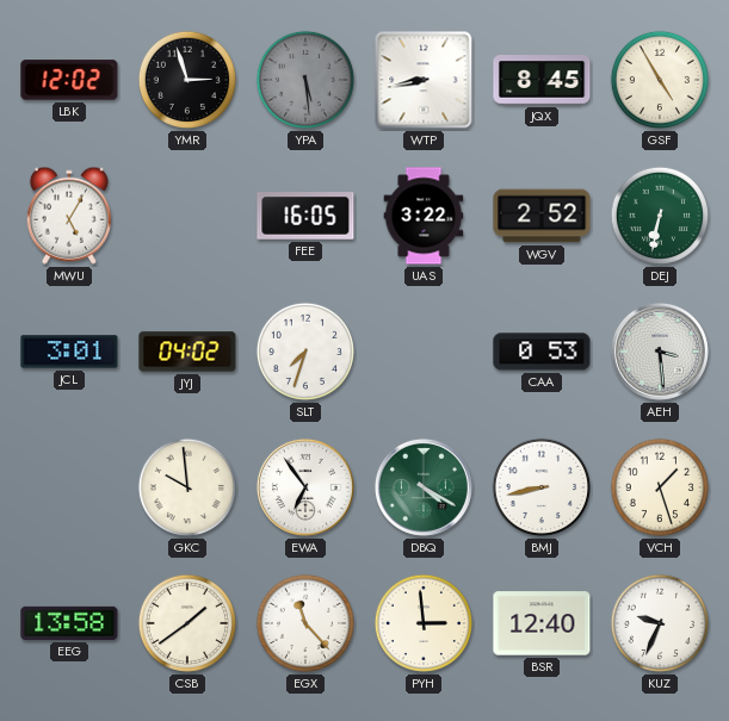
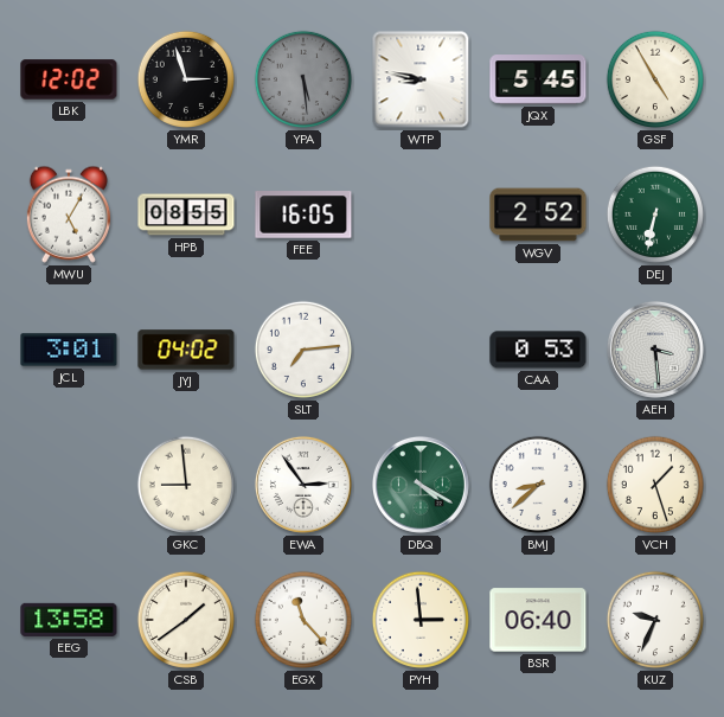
WTP: 8:43 -> 8:47 (421, 79)
JQX: 8:45 -> 5:45 (538, 79)
HPB: none -> 08:55 (186, 215)
UAS: 3:22 -> none (424, 216)
SLT: 7:33 -> 7:14 (303, 350)
GKC: 9:59 -> 8:59 (186, 485)
EWA: 6:54 -> 2:54 (303, 485)
BMJ: 8:43 -> 8:38 (538, 485)
BSR: 12:40 -> 06:40 (538, 620)
